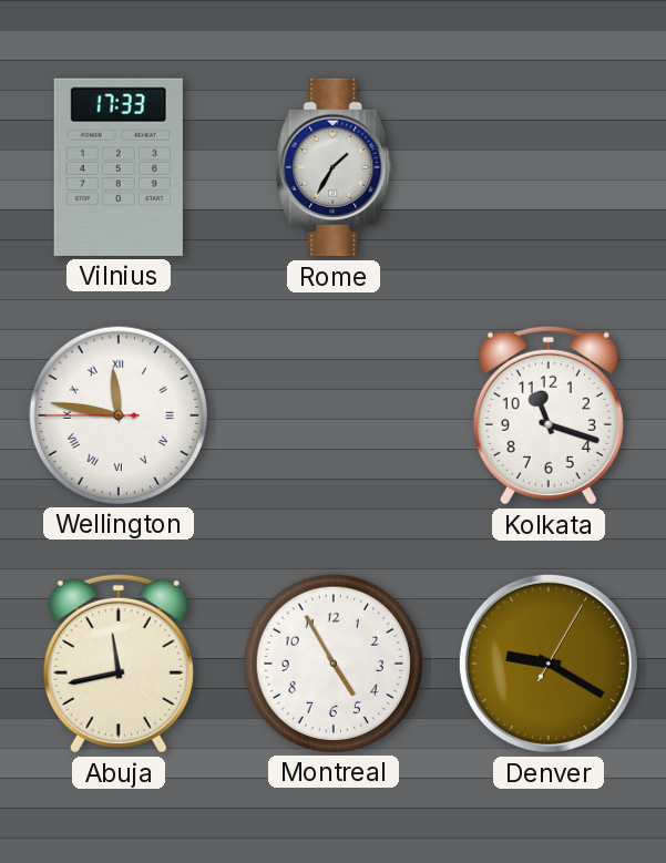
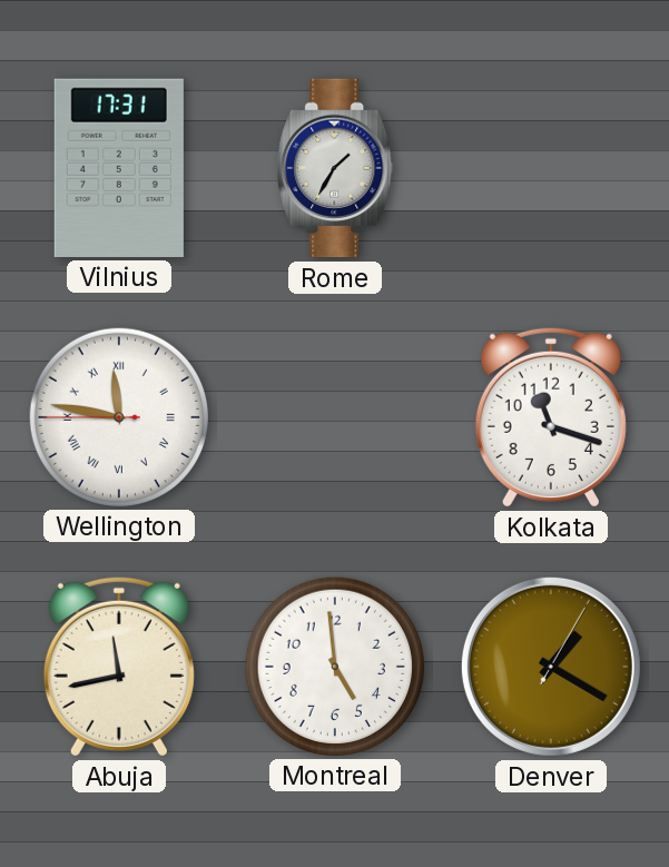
Vilnius: 17:33 -> 17:31 (119, 168)
Montreal: 4:55 -> 4:59 (334, 666)
Denver: 9:20 -> 1:20 (551, 667)
